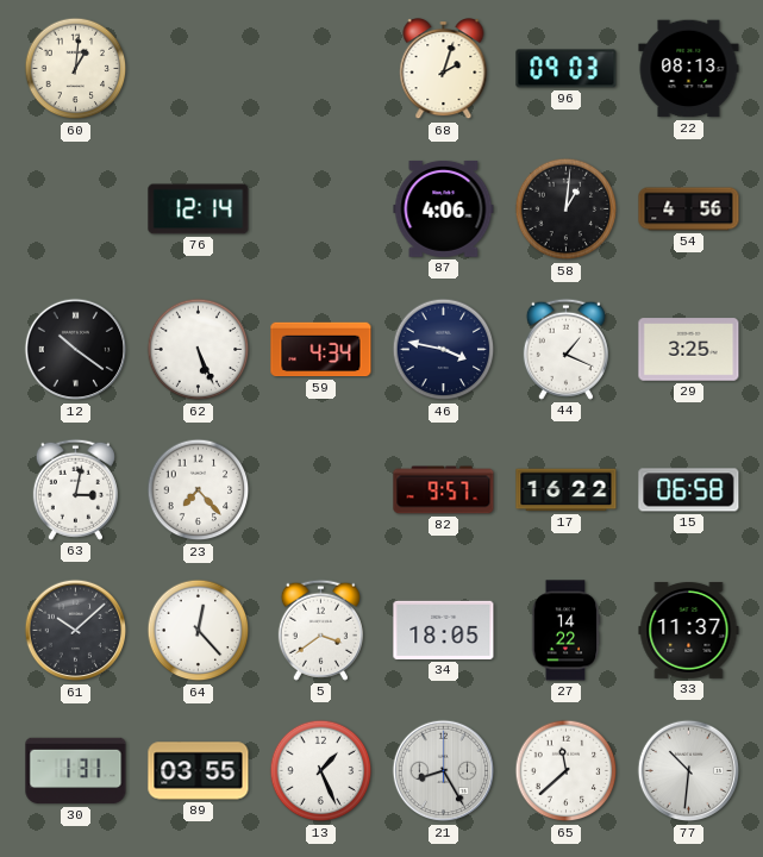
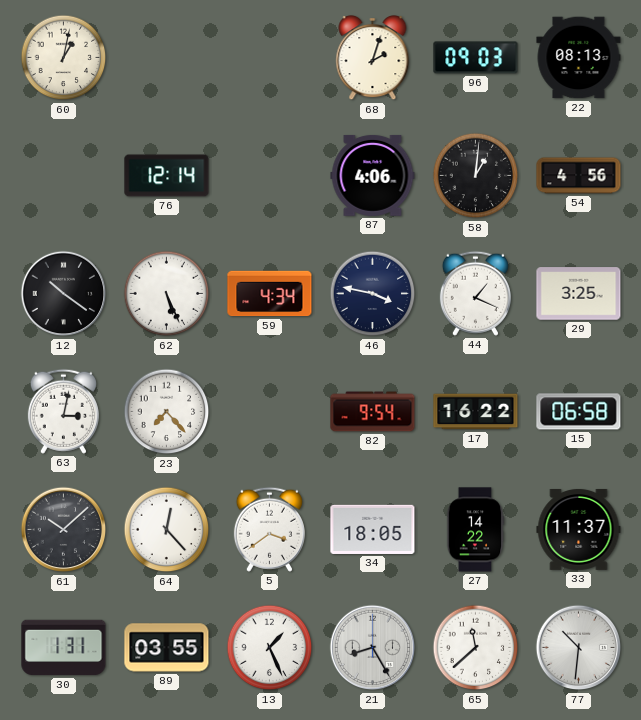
60: 1:01 -> 1:02 (64, 58)
82: 9:57 -> 9:54 (373, 412)
